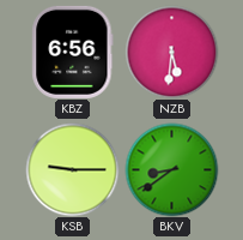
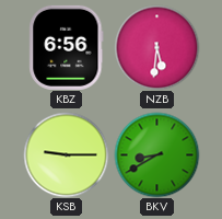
BKV: 8:39 -> 8:40 (156, 154)
